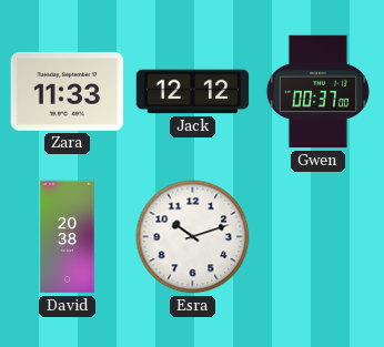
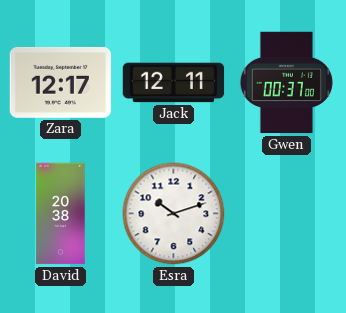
Zara: 11:33 -> 12:17 (61, 82)
Jack: 12:12 -> 12:11 (174, 83)
